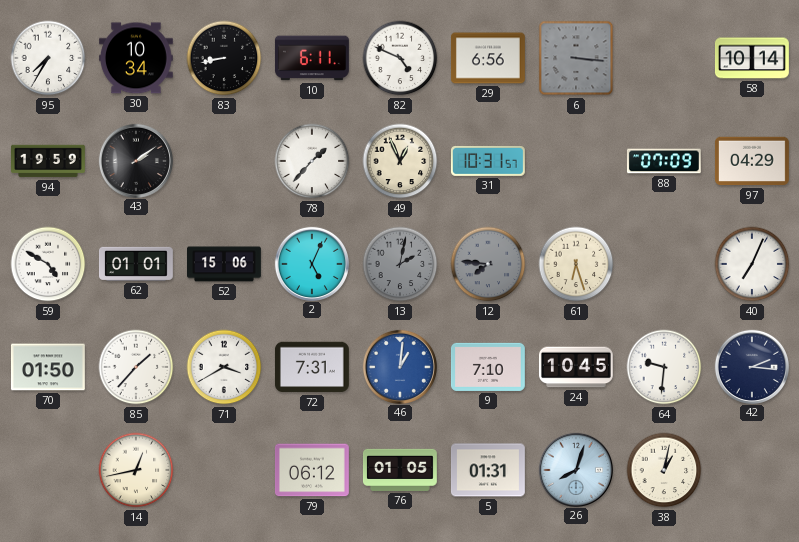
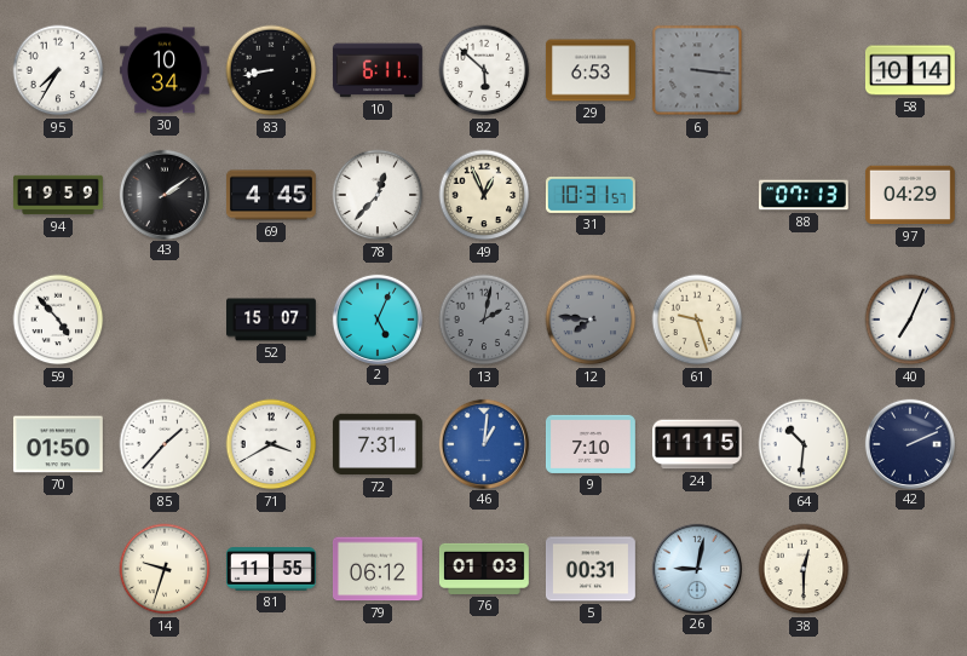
82: 4:49 -> 5:52 (484, 70)
29: 6:56 -> 6:53 (591, 70)
69: none -> 4:45 (271, 195)
78: 1:37 -> 12:37 (378, 195)
88: 07:09 -> 07:13 (804, 195)
59: 4:50 -> 4:53 (58, 320)
62: 01:01 -> none (136, 264)
52: 15:06 -> 15:07 (272, 320)
61: 6:27 -> 9:27 (697, 320)
24: 10:45 -> 11:15 (697, 444)
64: 9:31 -> 10:31 (804, 444)
42: 2:16 -> 2:11 (909, 443)
14: 12:43 -> 9:33 (165, 569)
81: none -> 11:55 (272, 569)
76: 01:05 -> 01:03 (484, 569)
5: 01:31 -> 00:31 (591, 569)
26: 8:03 -> 9:02 (696, 568)
38: 1:02 -> 12:30 (804, 569)
